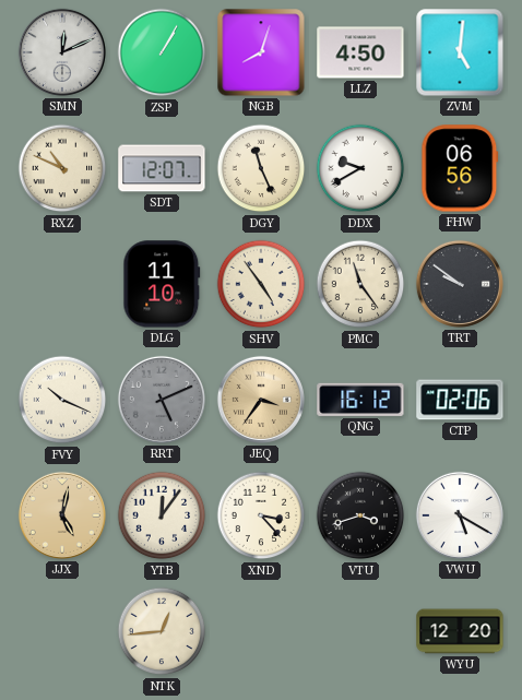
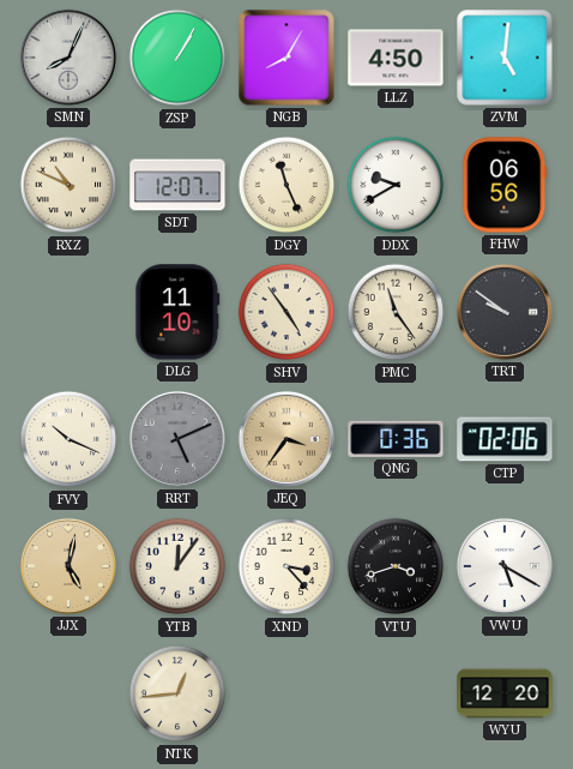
SMN: 12:11 -> 8:04 (68, 58)
NGB: 8:03 -> 8:05 (286, 58)
QNG: 16:12 -> 0:36 (396, 439)
